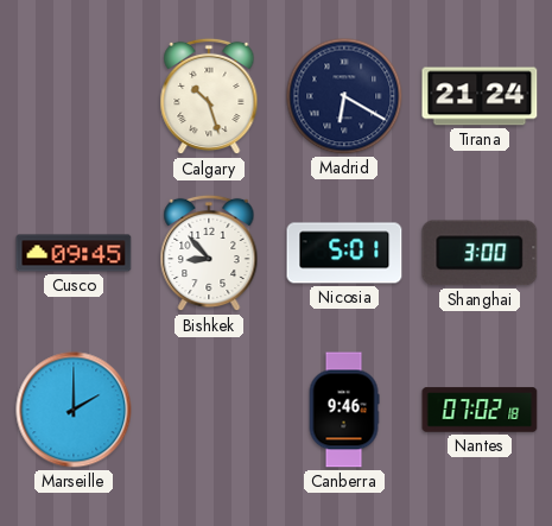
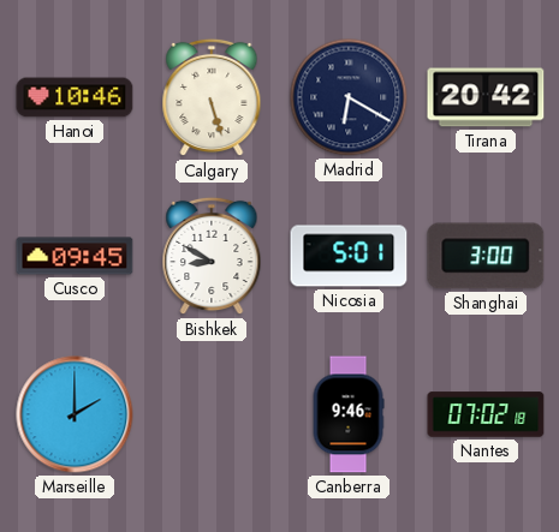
Hanoi: none -> 10:46 (75, 97)
Calgary: 10:27 -> 5:27 (212, 97)
Tirana: 21:24 -> 20:42 (486, 97)
Bishkek: 8:53 -> 8:50 (212, 256)
